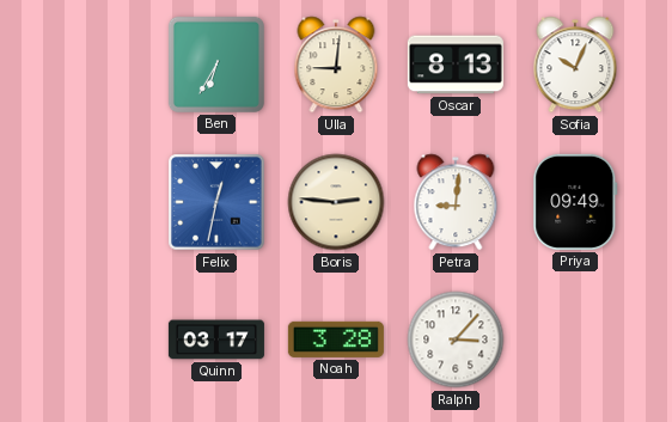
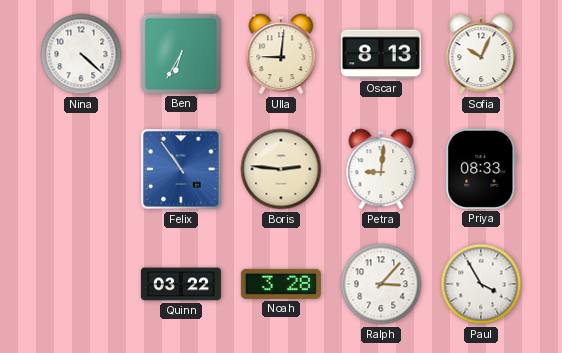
Nina: none -> 4:22 (81, 54)
Felix: 12:32 -> 10:54 (181, 169)
Priya: 09:49 -> 08:33 (481, 169)
Quinn: 03:17 -> 03:22 (181, 284)
Paul: none -> 3:55 (481, 284)
